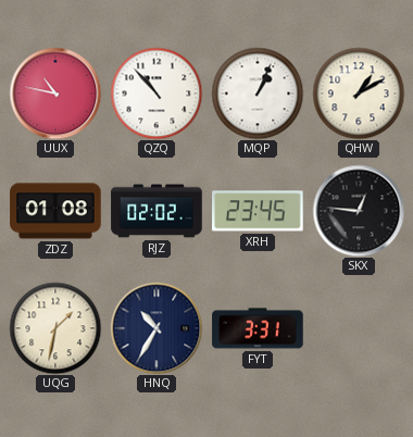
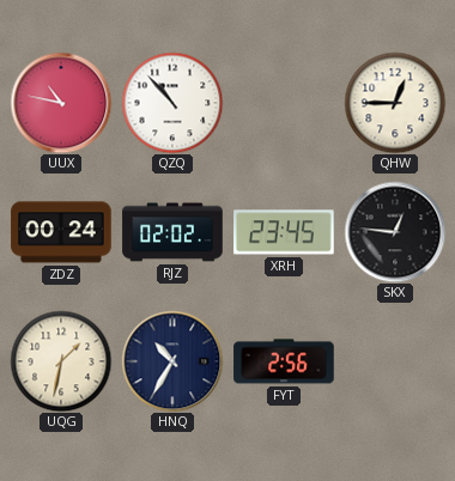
MQP: 1:04 -> none (258, 93)
QHW: 1:10 -> 12:45 (395, 103)
ZDZ: 01:08 -> 00:24 (61, 232)
FYT: 3:31 -> 2:56 (284, 361)
